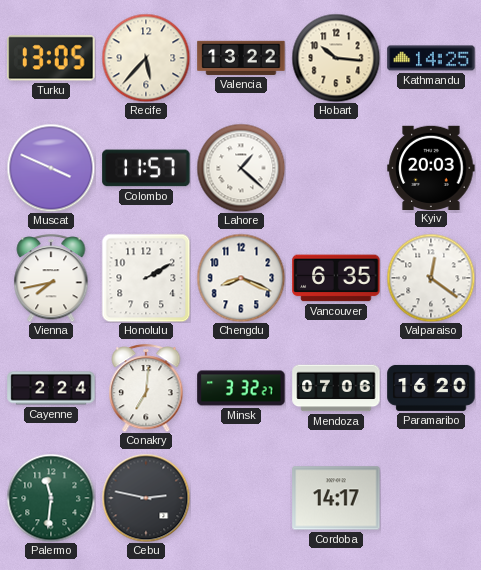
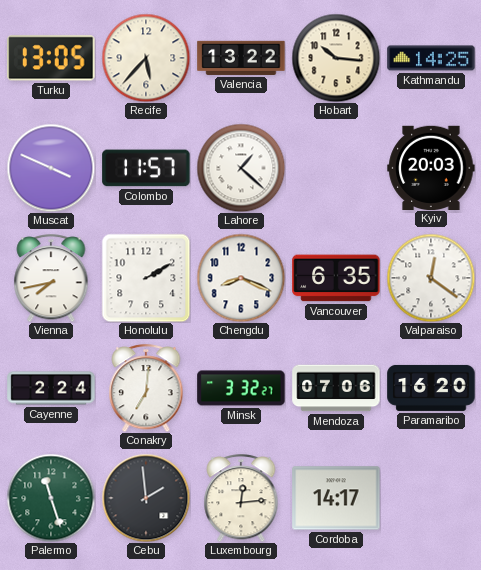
Palermo: 11:31 -> 11:27 (51, 498)
Cebu: 2:47 -> 1:59 (146, 498)
Luxembourg: none -> 12:14 (241, 498)
